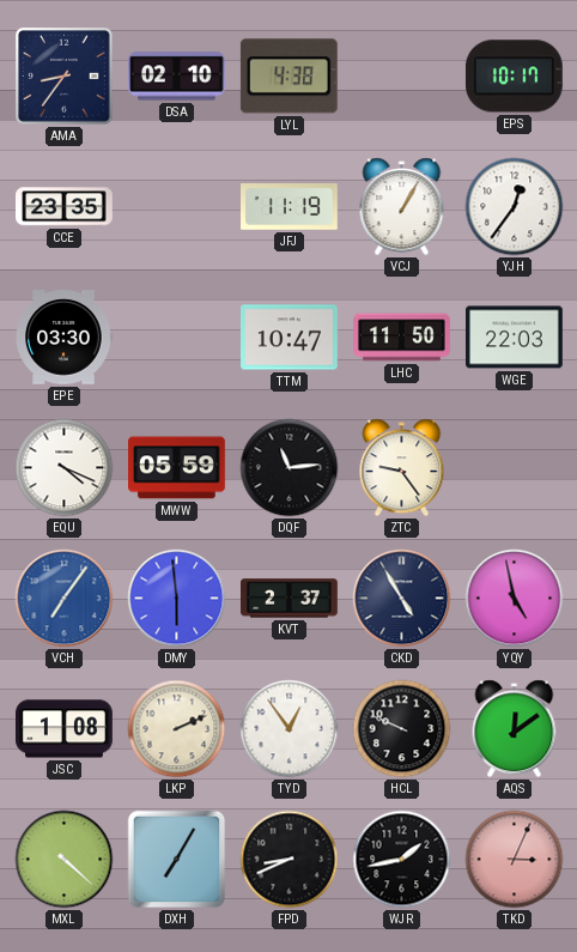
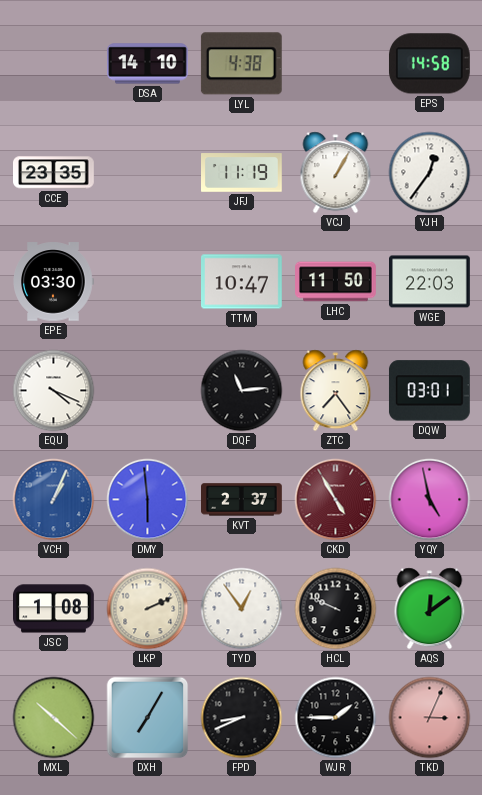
AMA: 8:36 -> none (65, 77)
DSA: 02:10 -> 14:10 (148, 64)
EPS: 10:17 -> 14:58 (429, 64)
MWW: 05:59 -> none (177, 468)
ZTC: 9:24 -> 7:24 (336, 391)
DQW: none -> 03:01 (429, 391)
VCH: 7:06 -> 1:04 (54, 500)
CKD dial: navy -> burgundy (336, 500)
MXL: 4:22 -> 10:22 (54, 718)
WJR: 1:43 -> 1:45 (336, 718)
